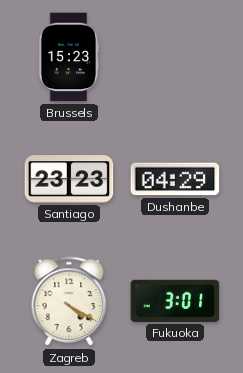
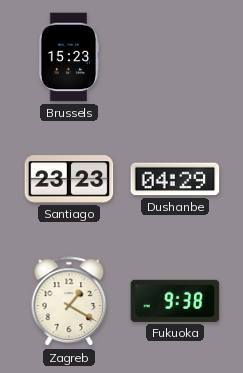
Zagreb: 4:20 -> 1:20 (69, 302)
Fukuoka: 3:01 -> 9:38 (175, 301)
